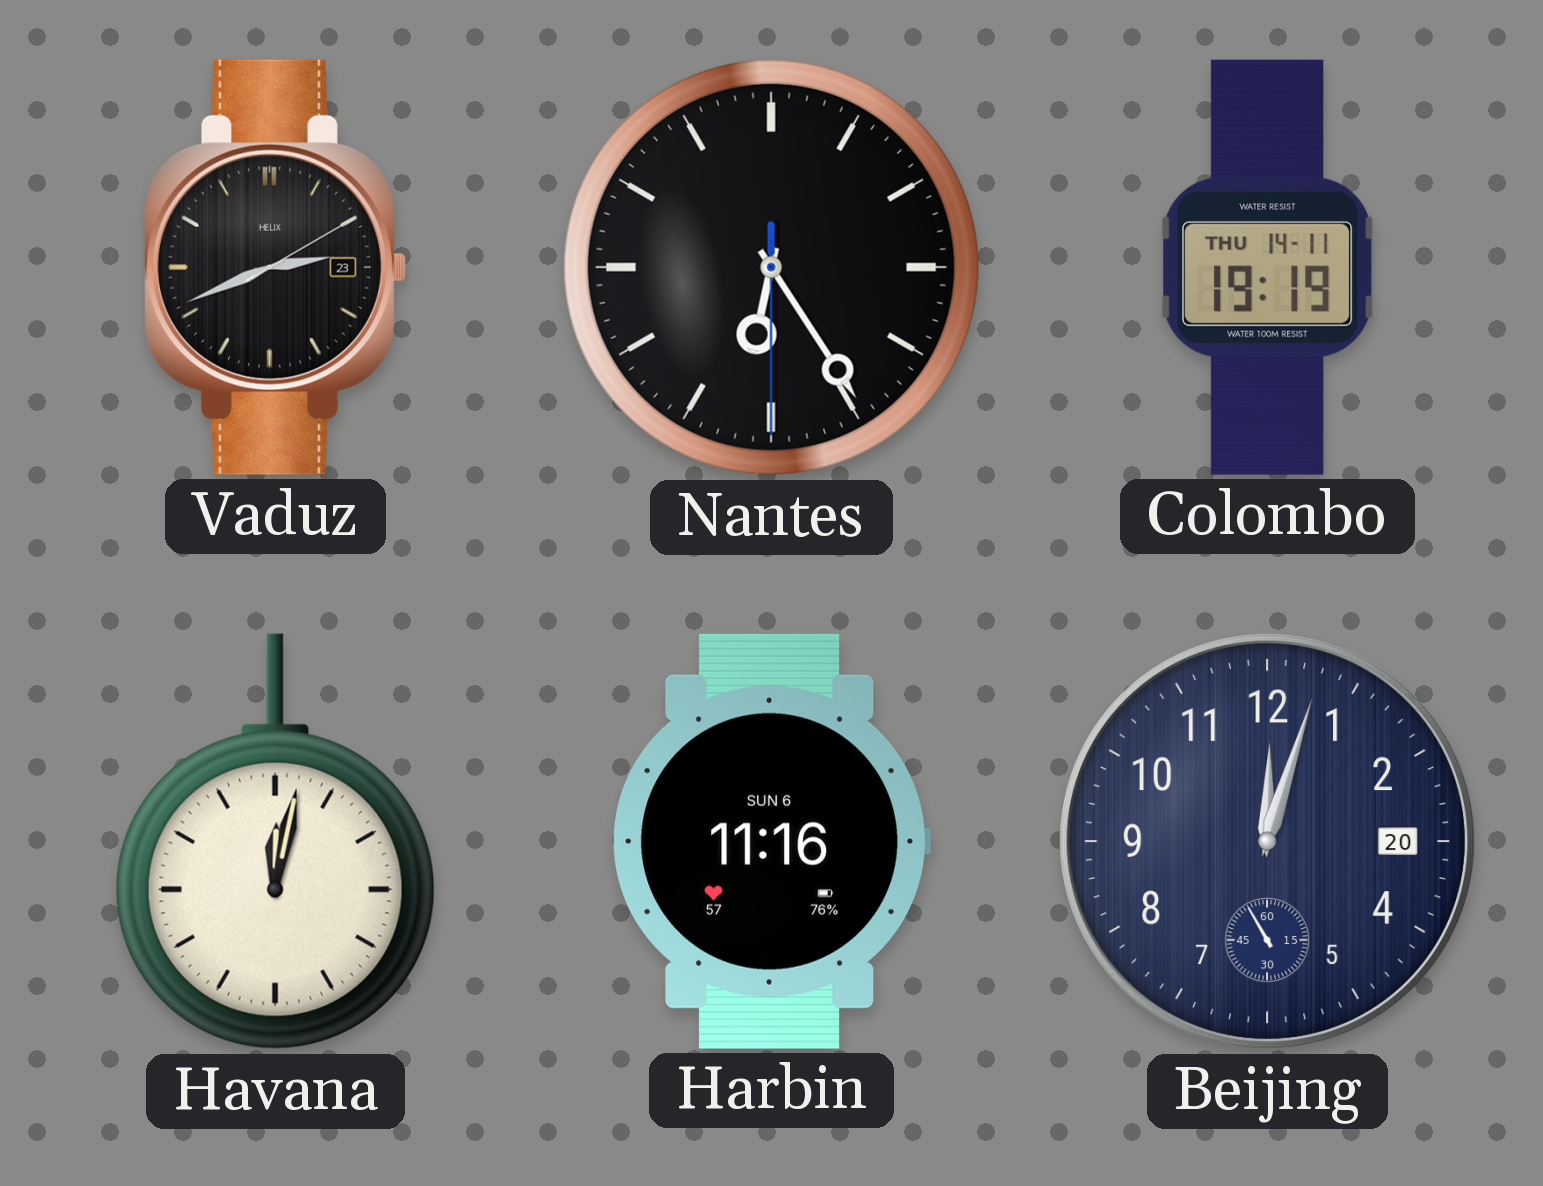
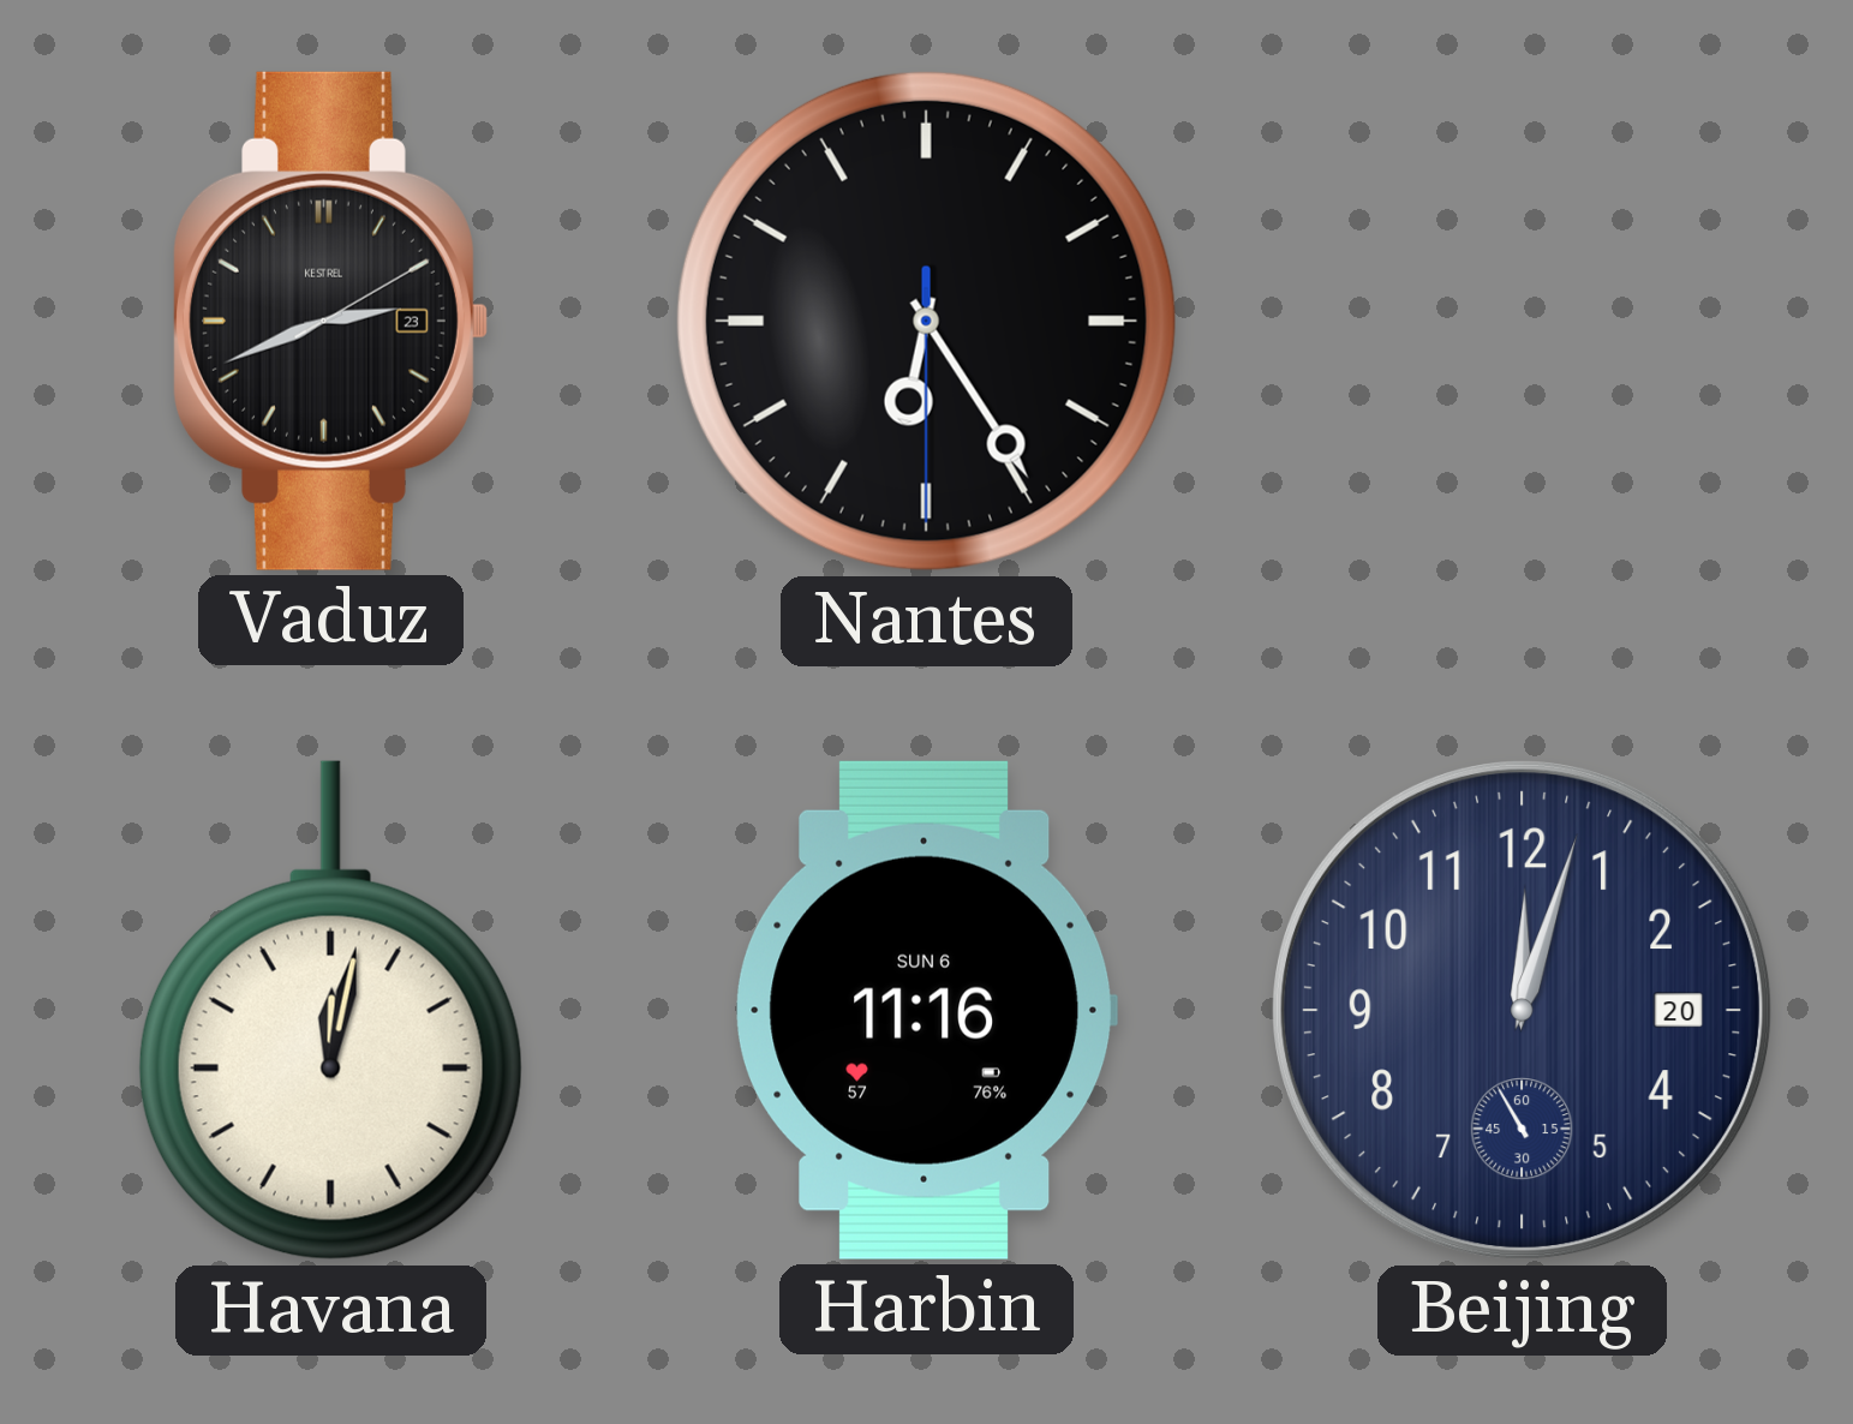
Vaduz brand: HELIX -> KESTREL (330, 321)
Colombo: 19:19 -> none (1268, 267)
